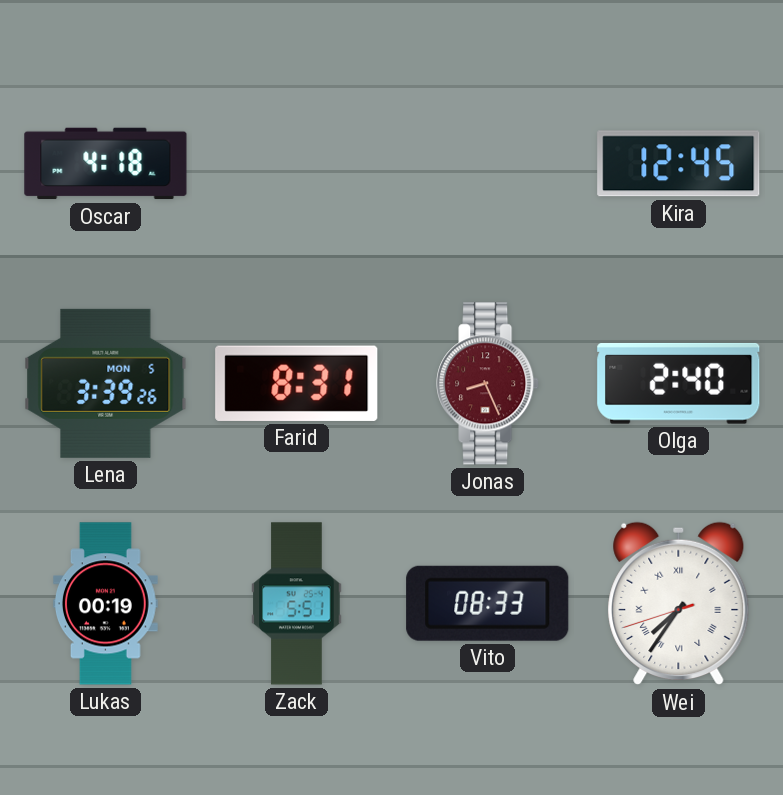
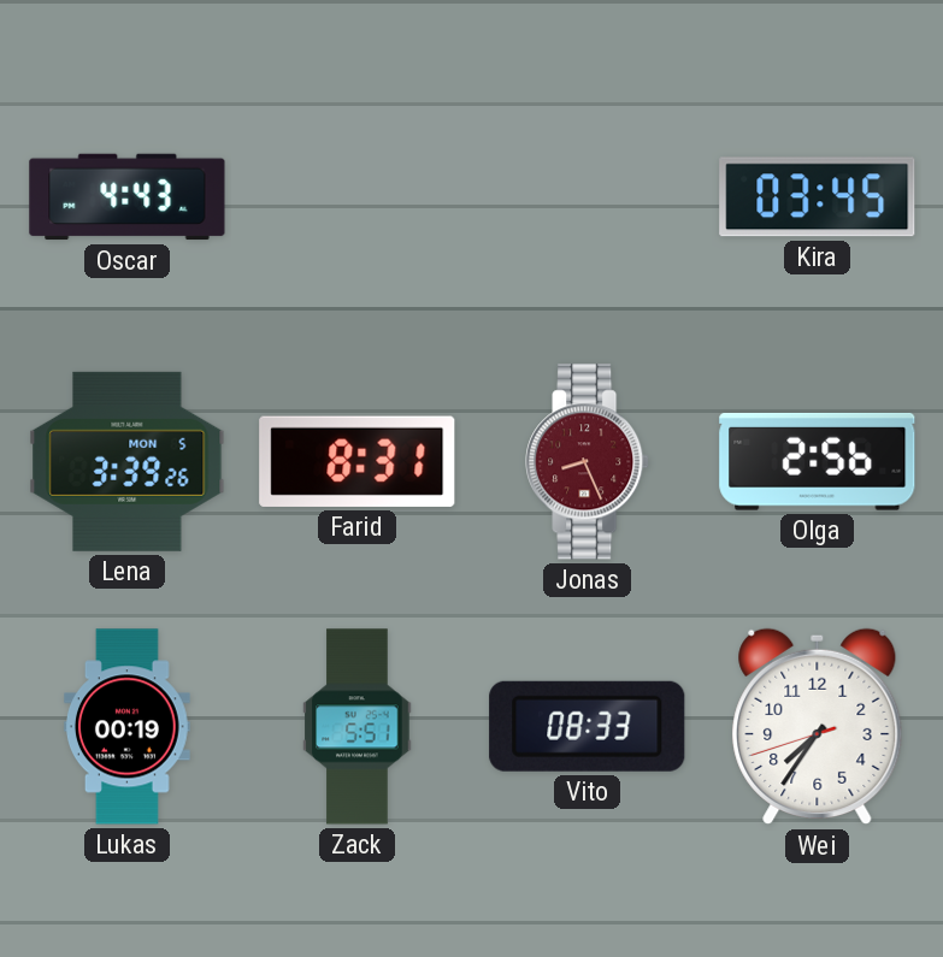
Oscar: 4:18 -> 4:43 (128, 197)
Kira: 12:45 -> 03:45 (818, 197)
Olga: 2:40 -> 2:56 (818, 461)
Wei numerals: Roman -> Arabic (818, 727)
